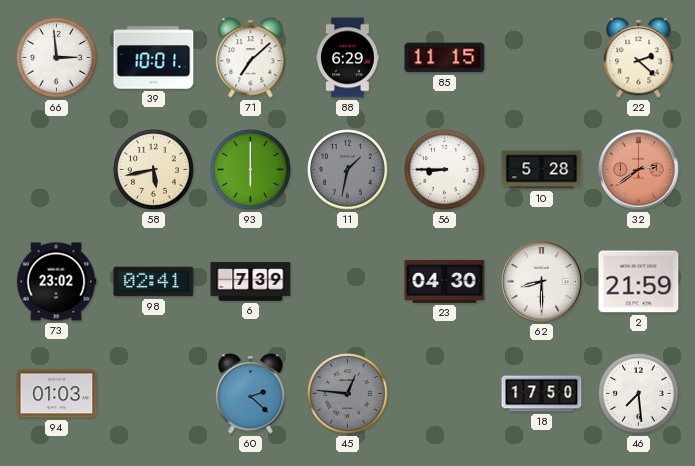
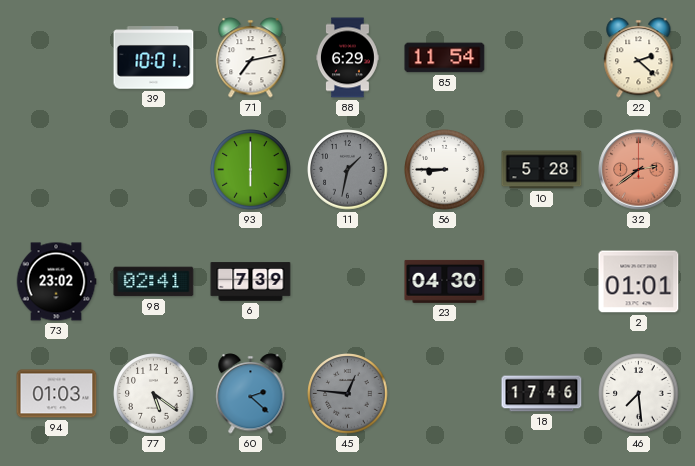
66: 2:59 -> none (57, 58)
71: 7:08 -> 7:13 (251, 58)
85: 11:15 -> 11:54 (445, 58)
58: 5:43 -> none (154, 170)
62: 8:30 -> none (542, 282)
2: 21:59 -> 01:01 (639, 282)
77: none -> 5:21 (154, 394)
18: 17:50 -> 17:46 (542, 394)
